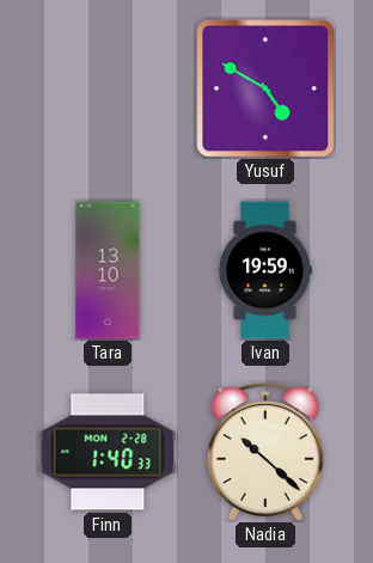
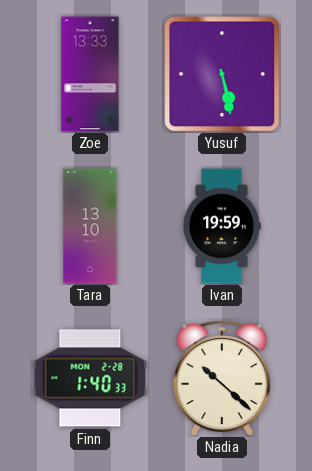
Zoe: none -> 13:33 (90, 74)
Yusuf: 4:50 -> 5:28 (222, 74)
